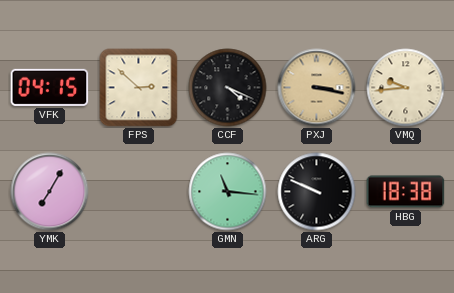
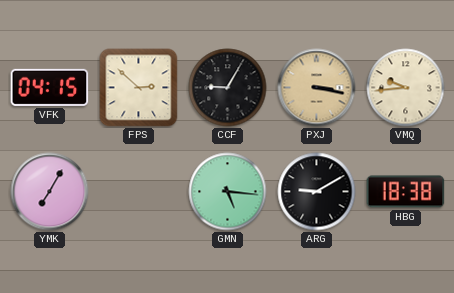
CCF: 4:19 -> 9:05 (228, 88)
GMN: 11:16 -> 5:16 (228, 192)
ARG: 9:49 -> 9:10 (317, 192)
